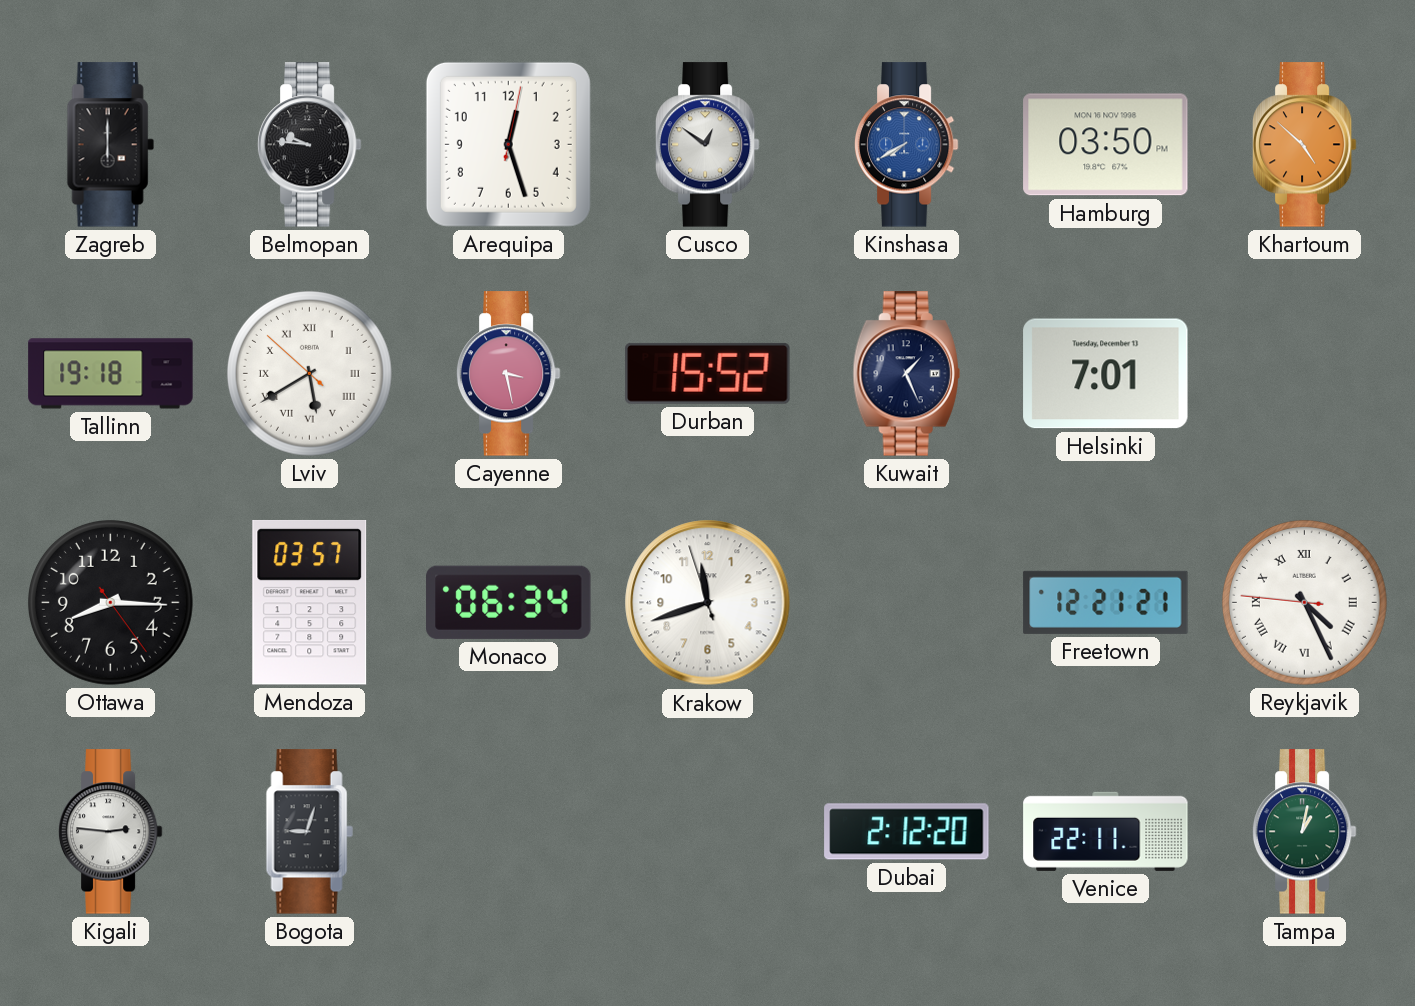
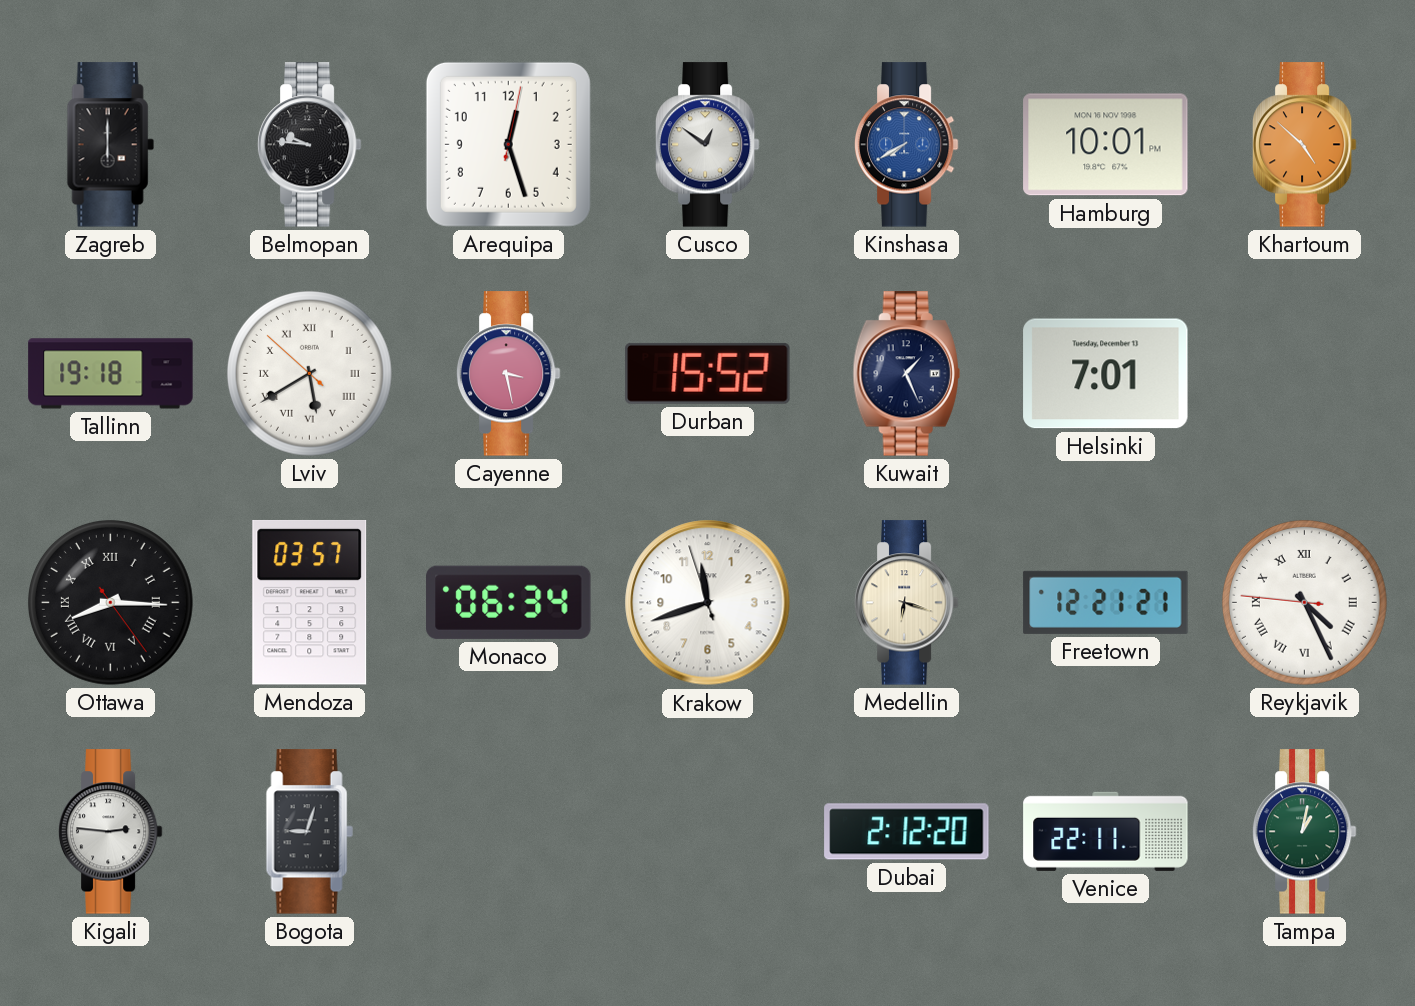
Hamburg: 03:50 -> 10:01 (1106, 145)
Ottawa numerals: Arabic -> Roman (110, 602)
Medellin: none -> 6:18 (906, 603)
